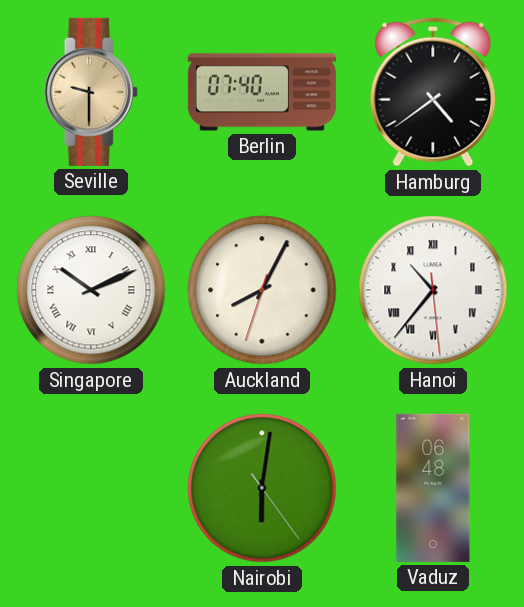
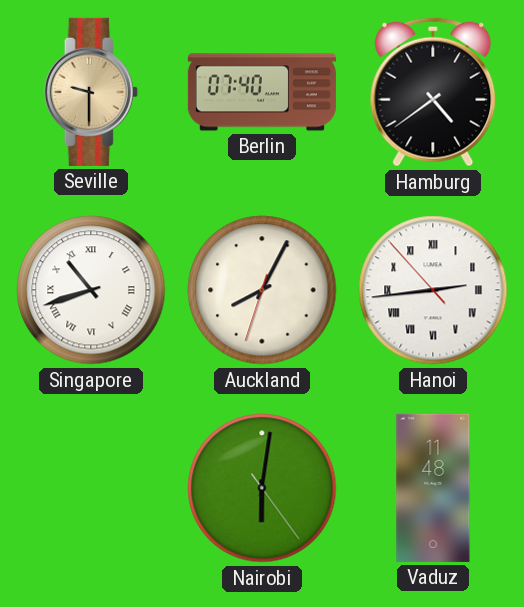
Singapore: 10:11 -> 10:42 (91, 290)
Hanoi: 10:36 -> 2:43 (433, 290)
Vaduz: 06:48 -> 11:48 (433, 488)
